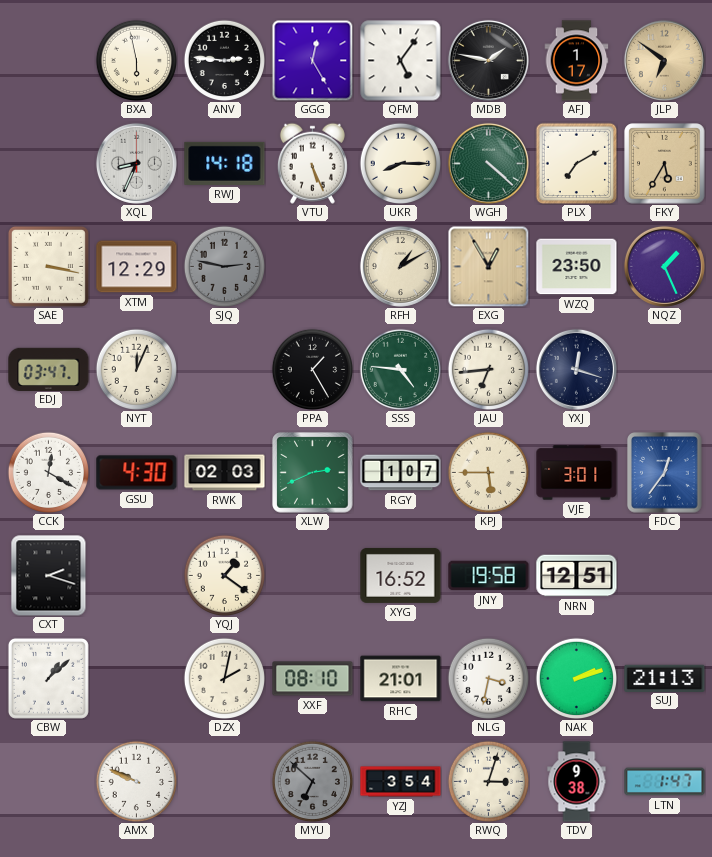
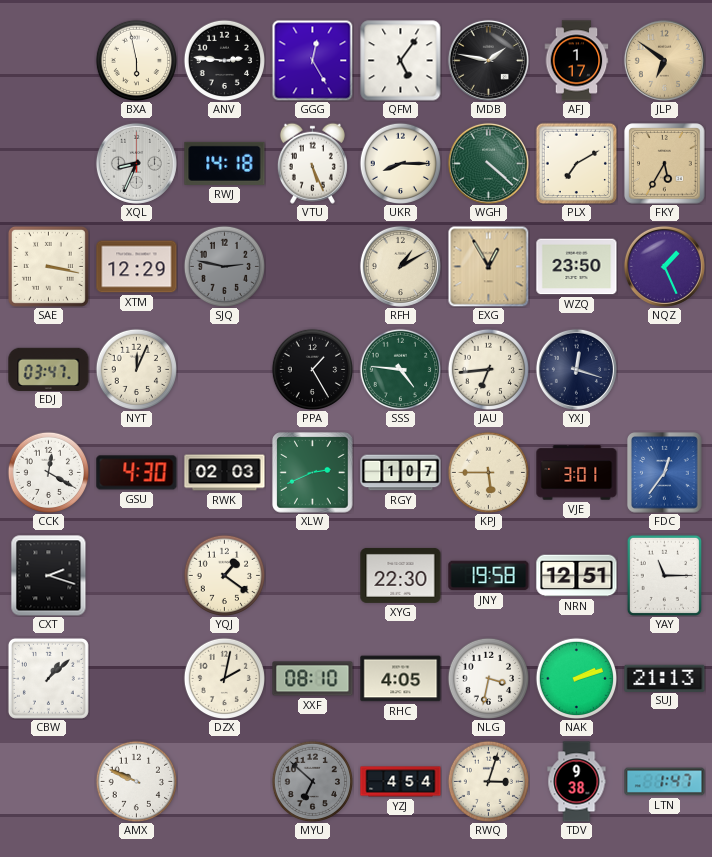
XYG: 16:52 -> 22:30 (401, 575)
YAY: none -> 11:15 (664, 575)
RHC: 21:01 -> 4:05 (401, 679)
YZJ: 3:54 -> 4:54 (401, 782)
